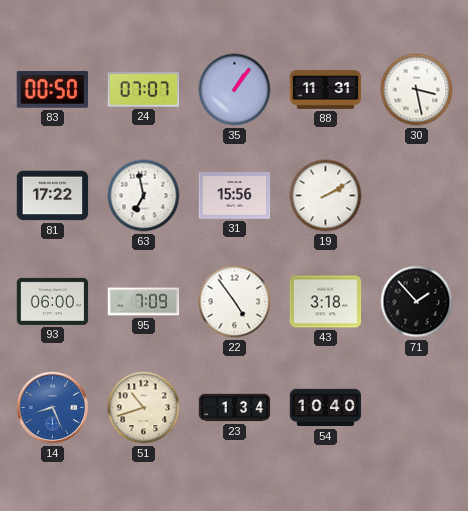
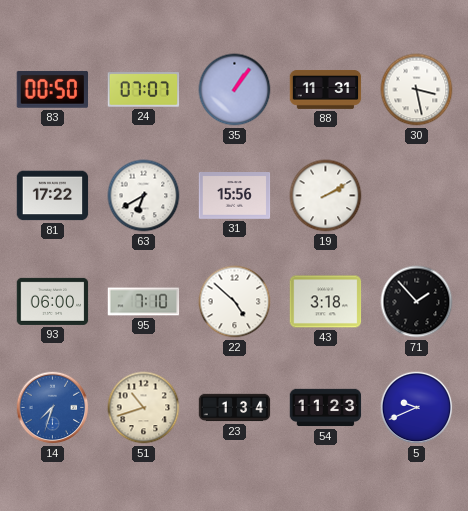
63: 6:58 -> 6:40 (144, 196)
95: 7:09 -> 7:10 (144, 302)
22: 4:54 -> 4:52 (235, 302)
14: 8:26 -> 7:33 (53, 408)
54: 10:40 -> 11:23 (326, 408)
5: none -> 9:41 (417, 408)
